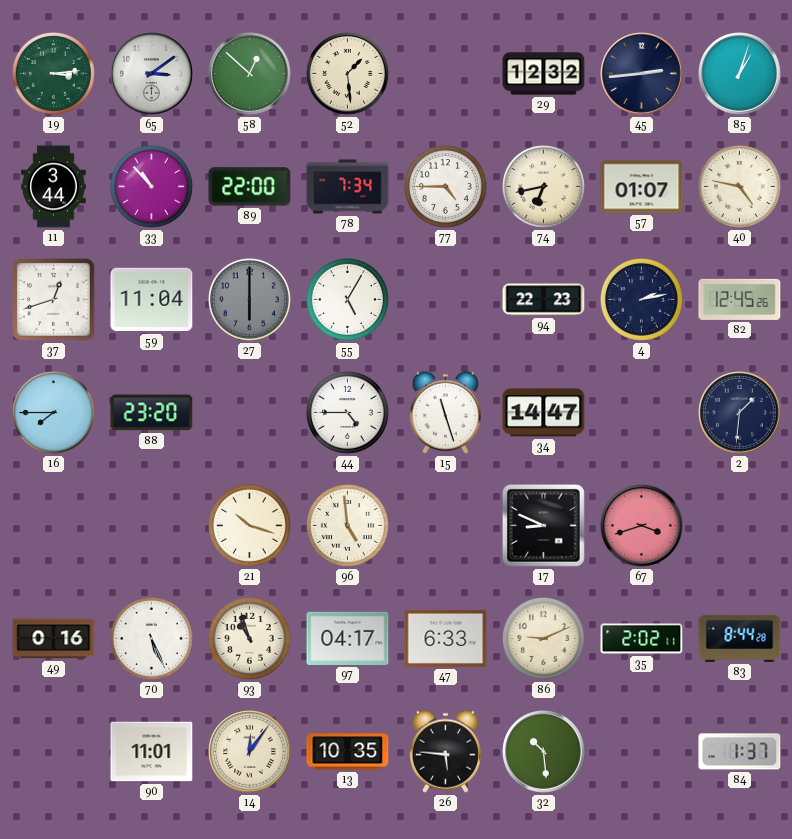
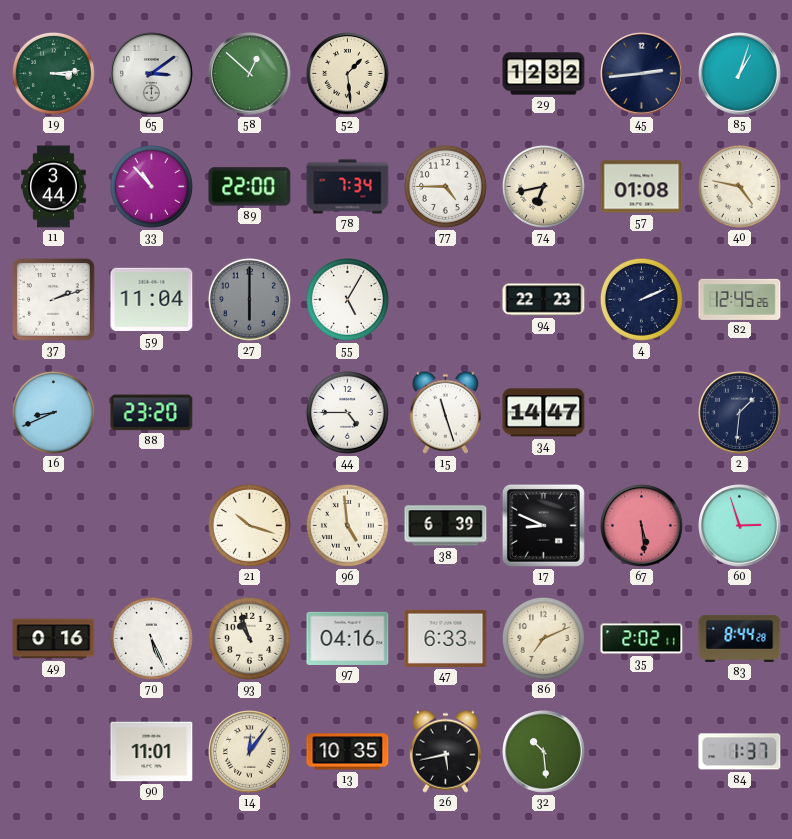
57: 01:07 -> 01:08 (642, 187)
37: 12:42 -> 2:12 (54, 300)
4: 2:13 -> 2:11 (641, 299)
16: 7:45 -> 8:41 (53, 412)
38: none -> 6:39 (446, 526)
67: 3:42 -> 5:29 (642, 526)
60: none -> 2:57 (740, 526)
97: 04:17 -> 04:16 (348, 638)
86: 9:11 -> 7:11 (543, 638)
26: 5:46 -> 5:43 (445, 751)
